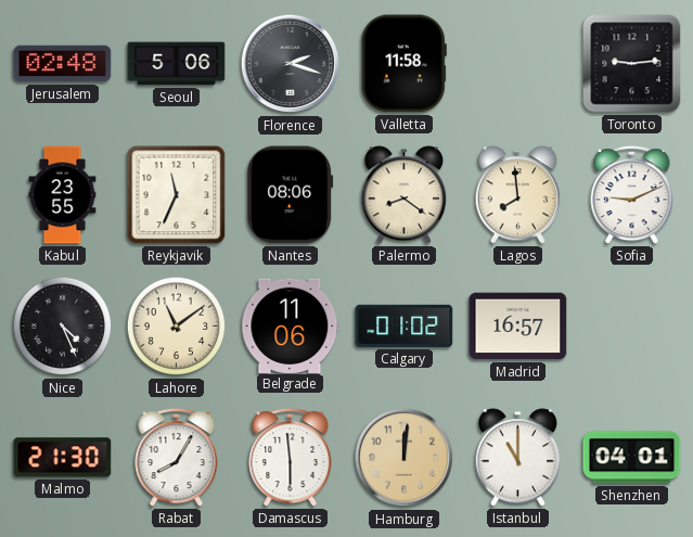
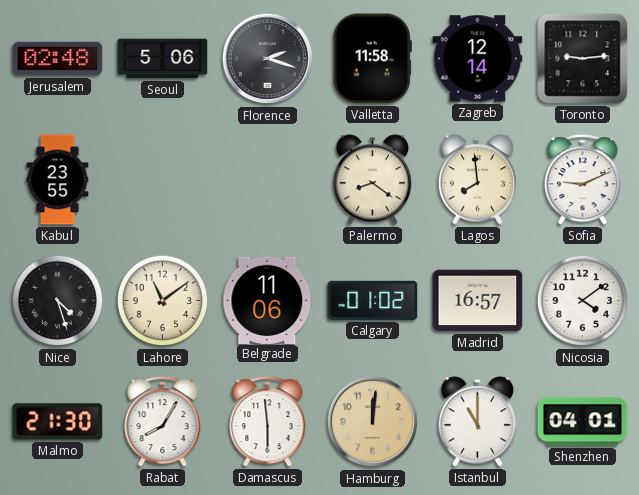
Zagreb: none -> 12:14 (478, 59)
Reykjavik: 11:34 -> none (177, 195)
Nantes: 08:06 -> none (291, 195)
Nice: 4:26 -> 4:27 (58, 301)
Nicosia: none -> 4:09 (583, 301)
